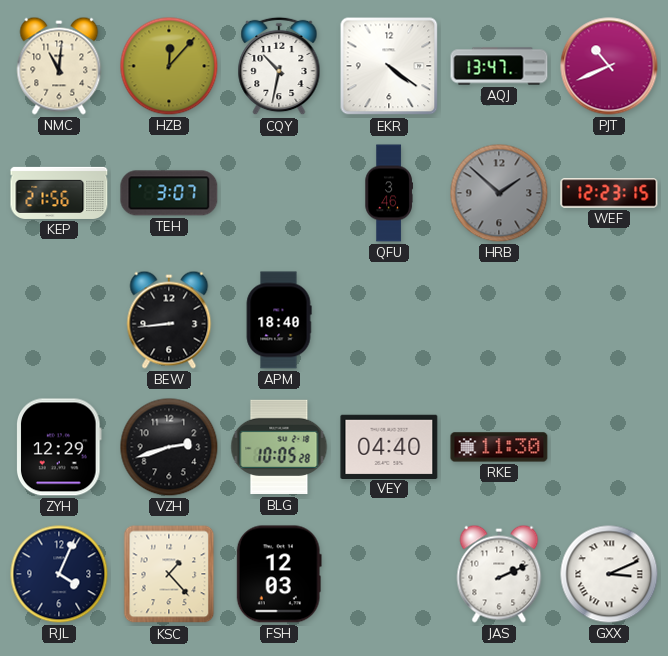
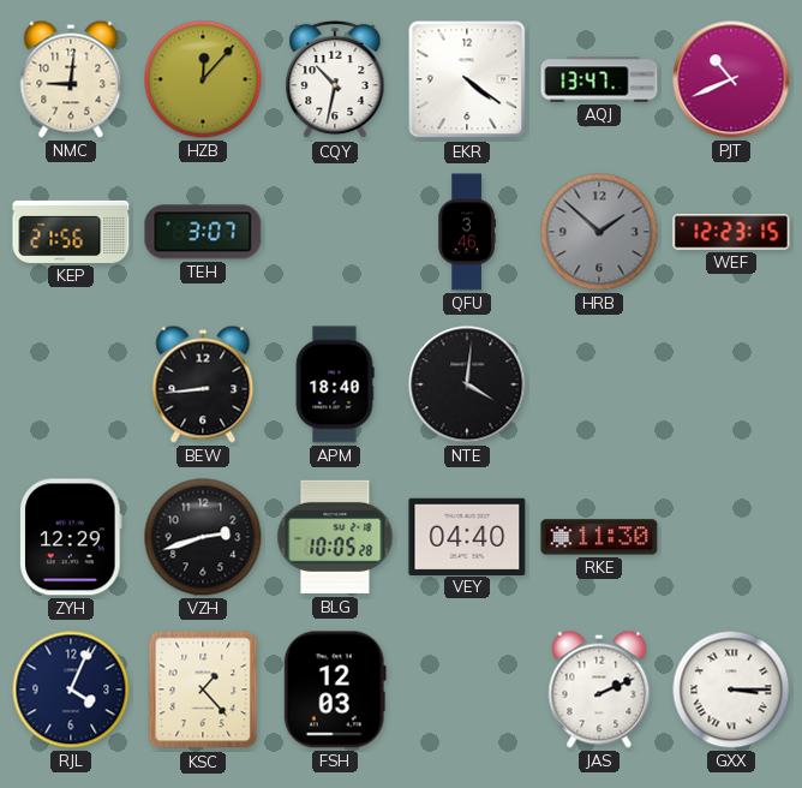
NMC: 11:01 -> 9:01 (71, 79)
NTE: none -> 4:01 (467, 384)
GXX: 3:11 -> 3:15 (731, 689)
